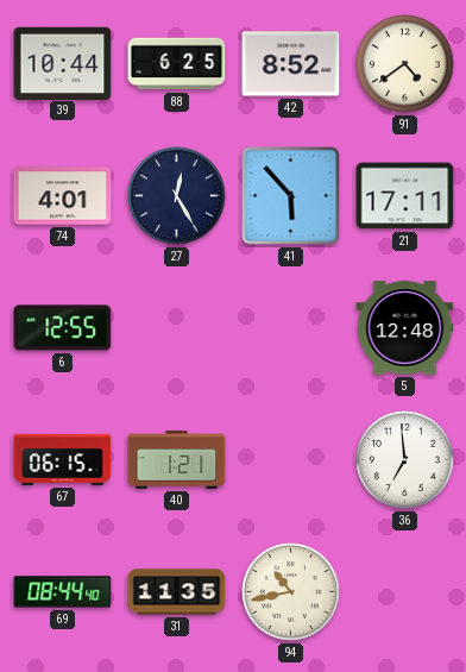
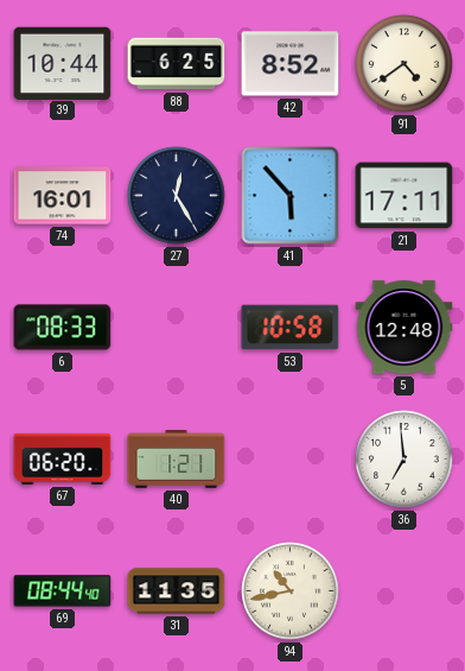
74: 4:01 -> 16:01 (63, 196)
6: 12:55 -> 08:33 (63, 328)
53: none -> 10:58 (291, 328)
67: 06:15 -> 06:20 (63, 458)
